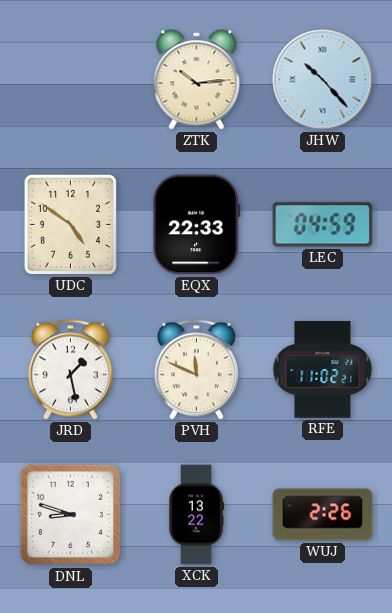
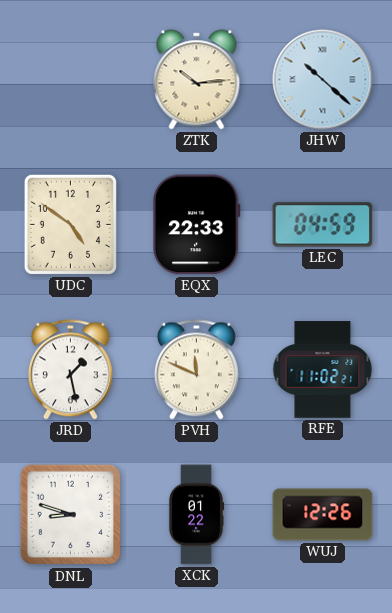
JHW: 10:23 -> 10:22 (323, 80)
XCK: 13:22 -> 01:22 (196, 515)
WUJ: 2:26 -> 12:26 (323, 515)
